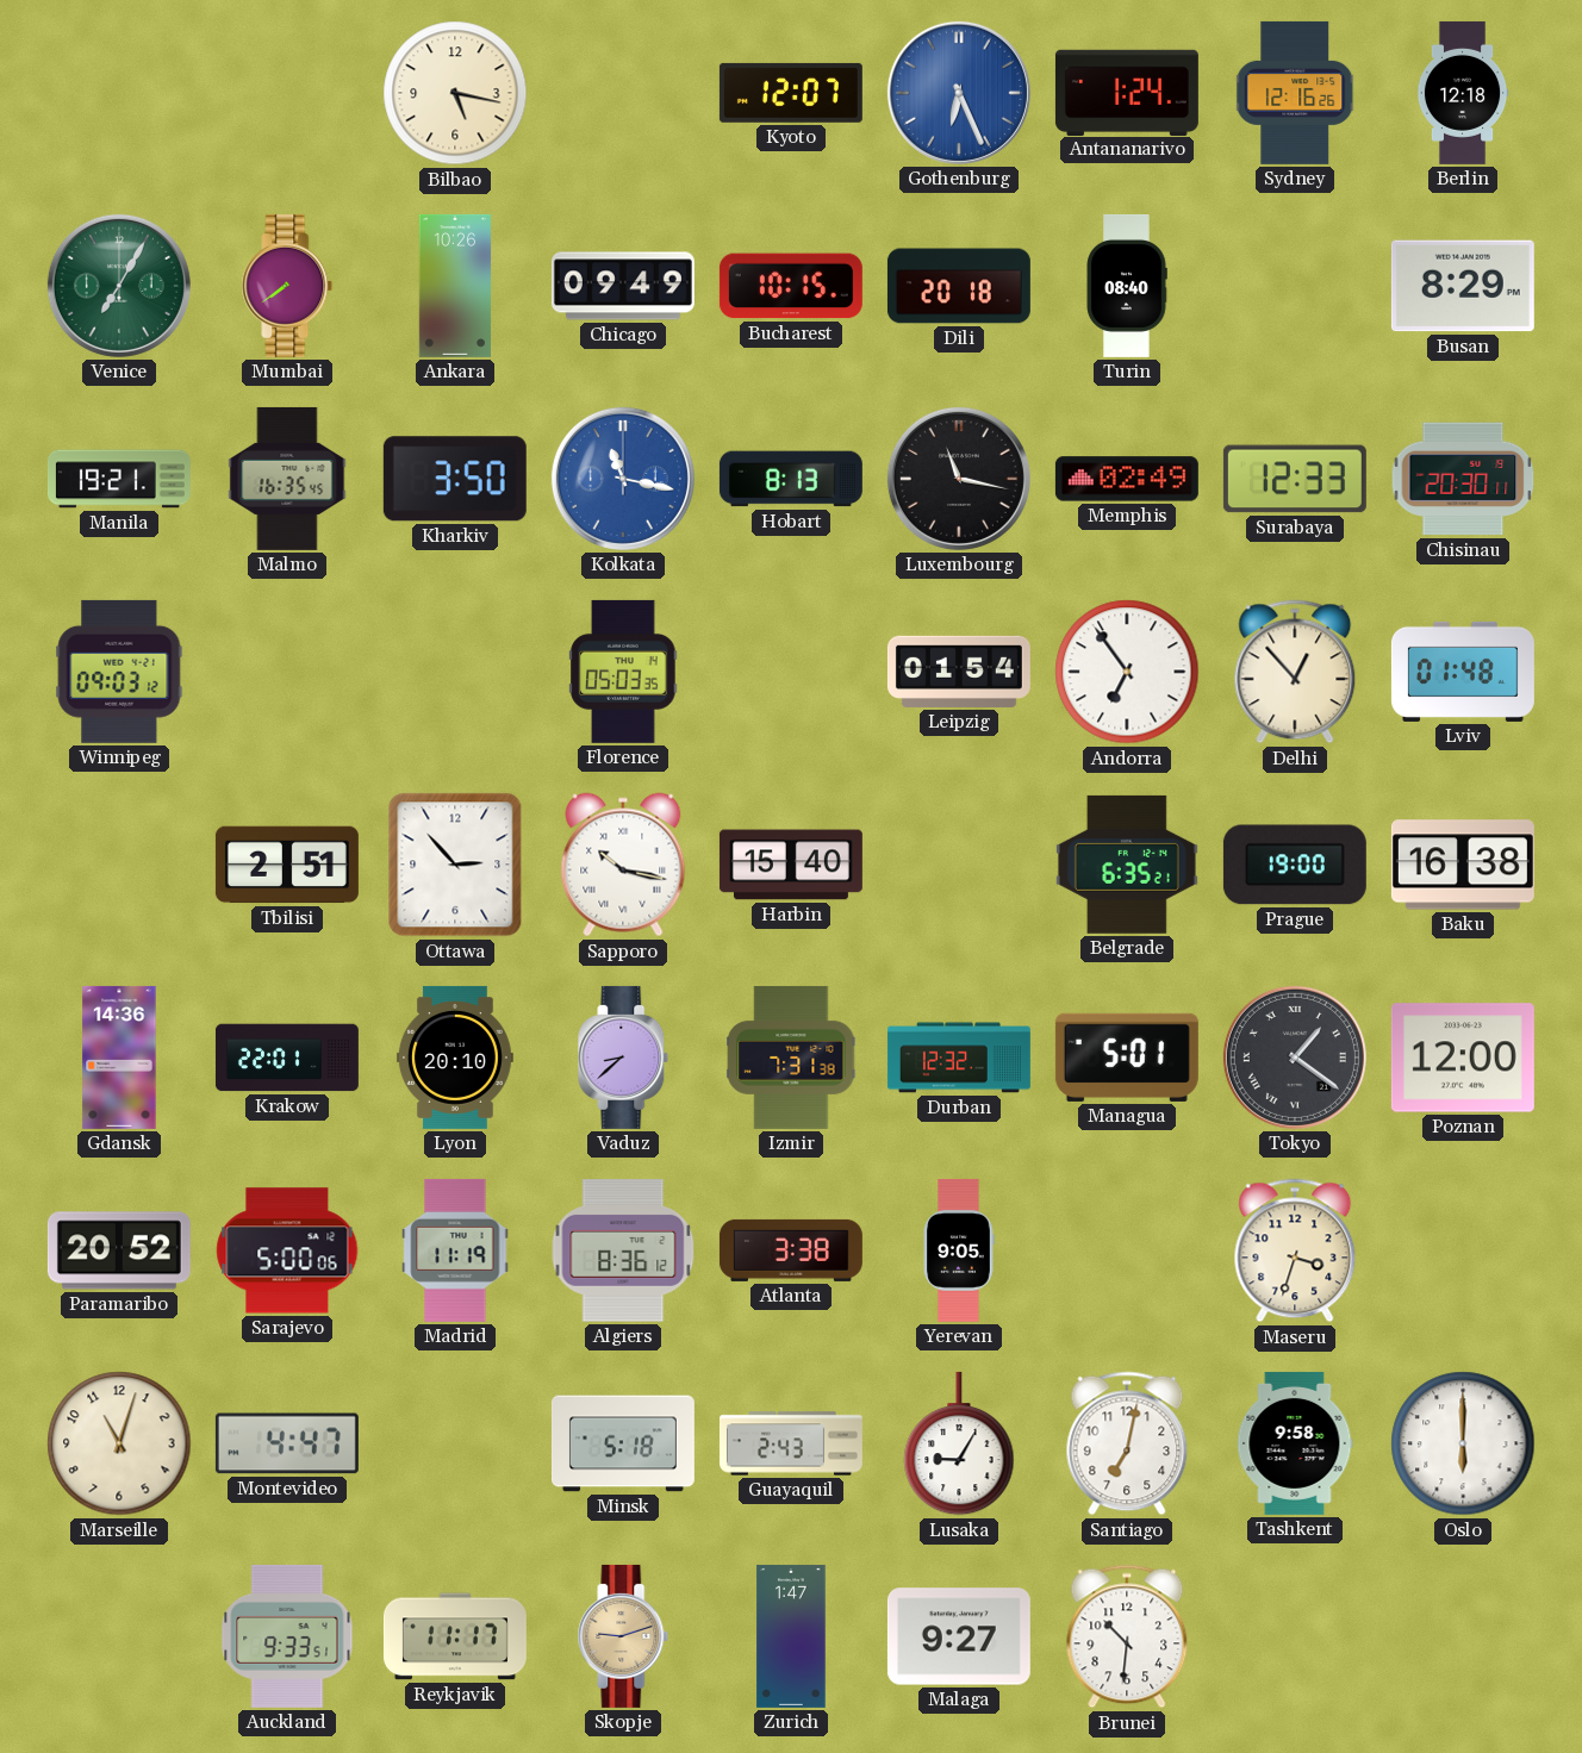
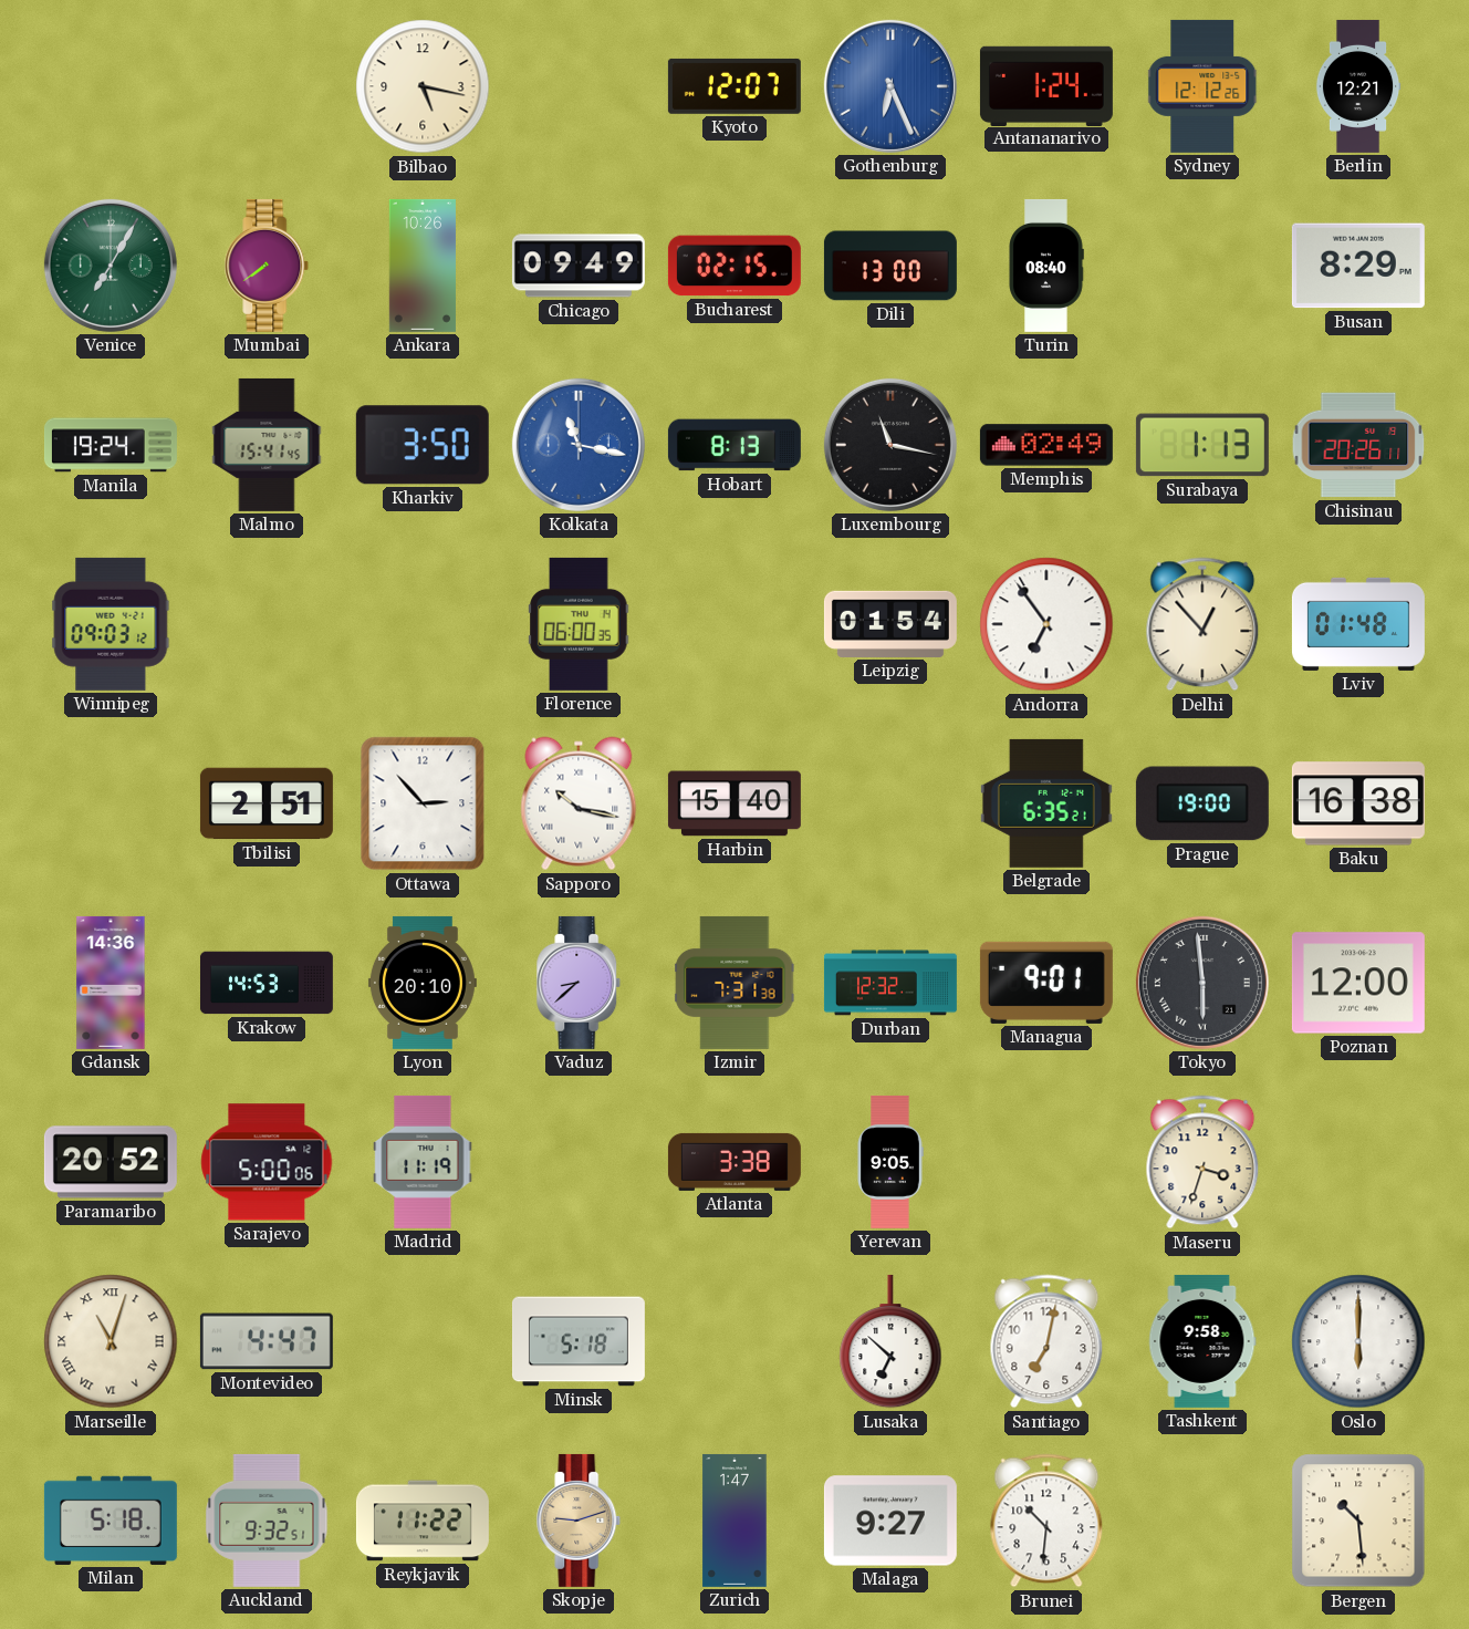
Sydney: 12:16 -> 12:12 (1204, 86)
Berlin: 12:18 -> 12:21 (1358, 86)
Bucharest: 10:15 -> 02:15 (735, 266)
Dili: 20:18 -> 13:00 (890, 266)
Manila: 19:21 -> 19:24 (111, 445)
Malmo: 16:35 -> 15:41 (267, 445)
Surabaya: 12:33 -> 1:13 (1202, 445)
Chisinau: 20:30 -> 20:26 (1358, 445)
Florence: 05:03 -> 06:00 (579, 624)
Krakow: 22:01 -> 14:53 (267, 983)
Managua: 5:01 -> 9:01 (1046, 983)
Tokyo: 1:21 -> 5:59 (1202, 983)
Algiers: 8:36 -> none (623, 1250)
Marseille numerals: Arabic -> Roman (111, 1341)
Guayaquil: 2:43 -> none (791, 1443)
Lusaka: 9:05 -> 6:52 (890, 1341)
Milan: none -> 5:18 (111, 1521)
Auckland: 9:33 -> 9:32 (267, 1521)
Reykjavik: 11:17 -> 11:22 (423, 1521)
Bergen: none -> 10:29 (1358, 1521)
